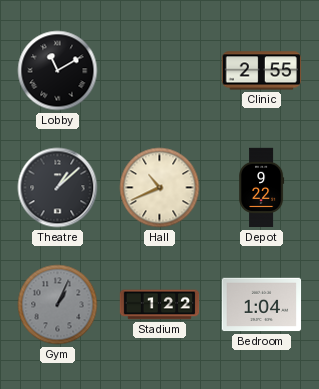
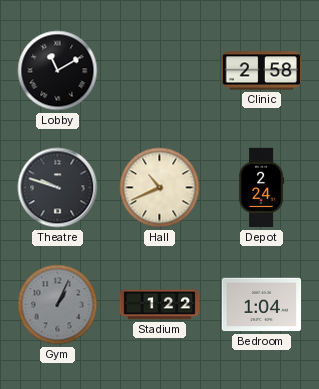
Clinic: 2:55 -> 2:58 (262, 71)
Theatre: 1:08 -> 9:48 (58, 188)
Depot: 9:22 -> 2:24 (262, 188)
